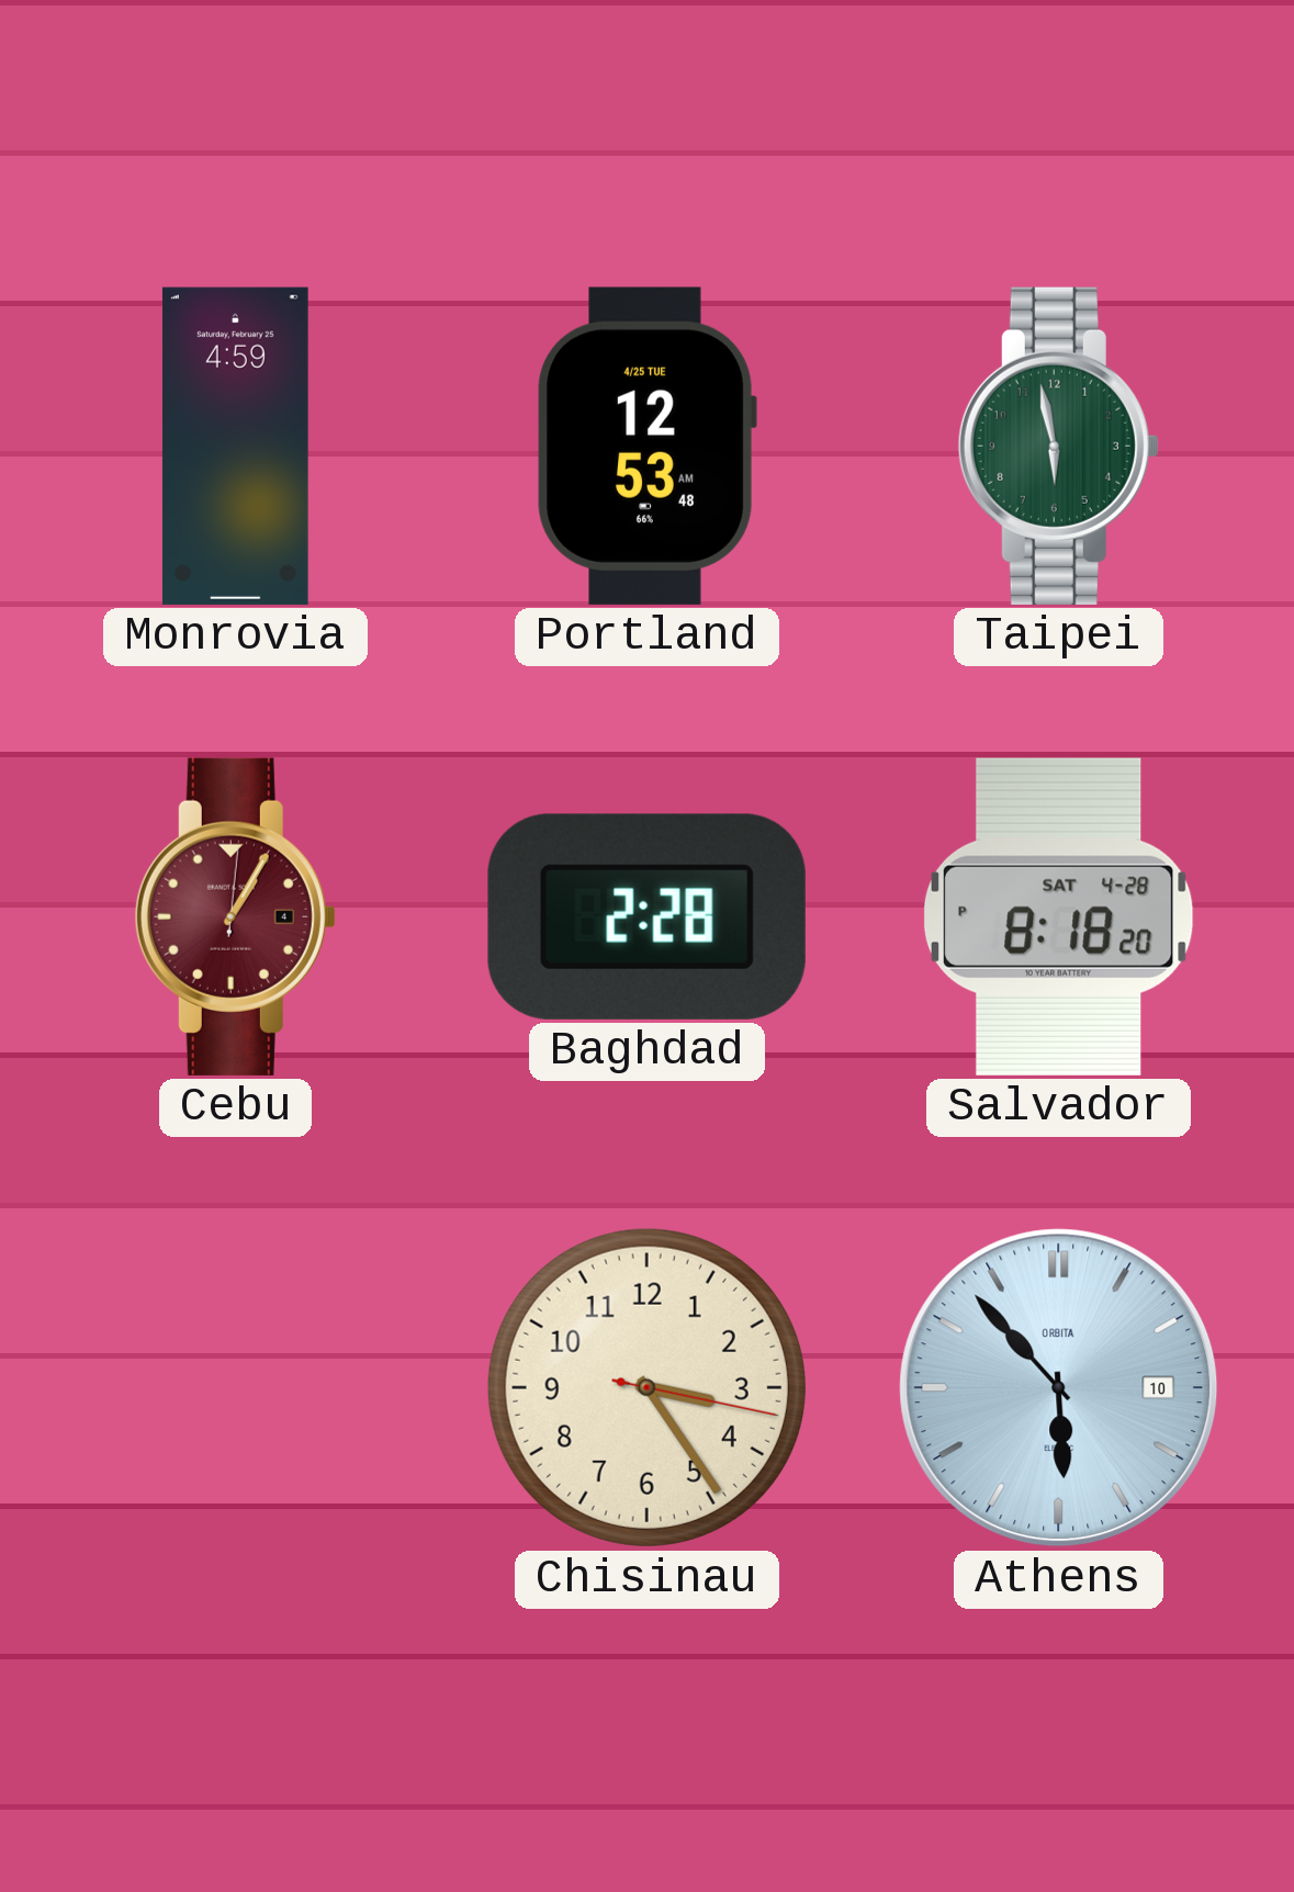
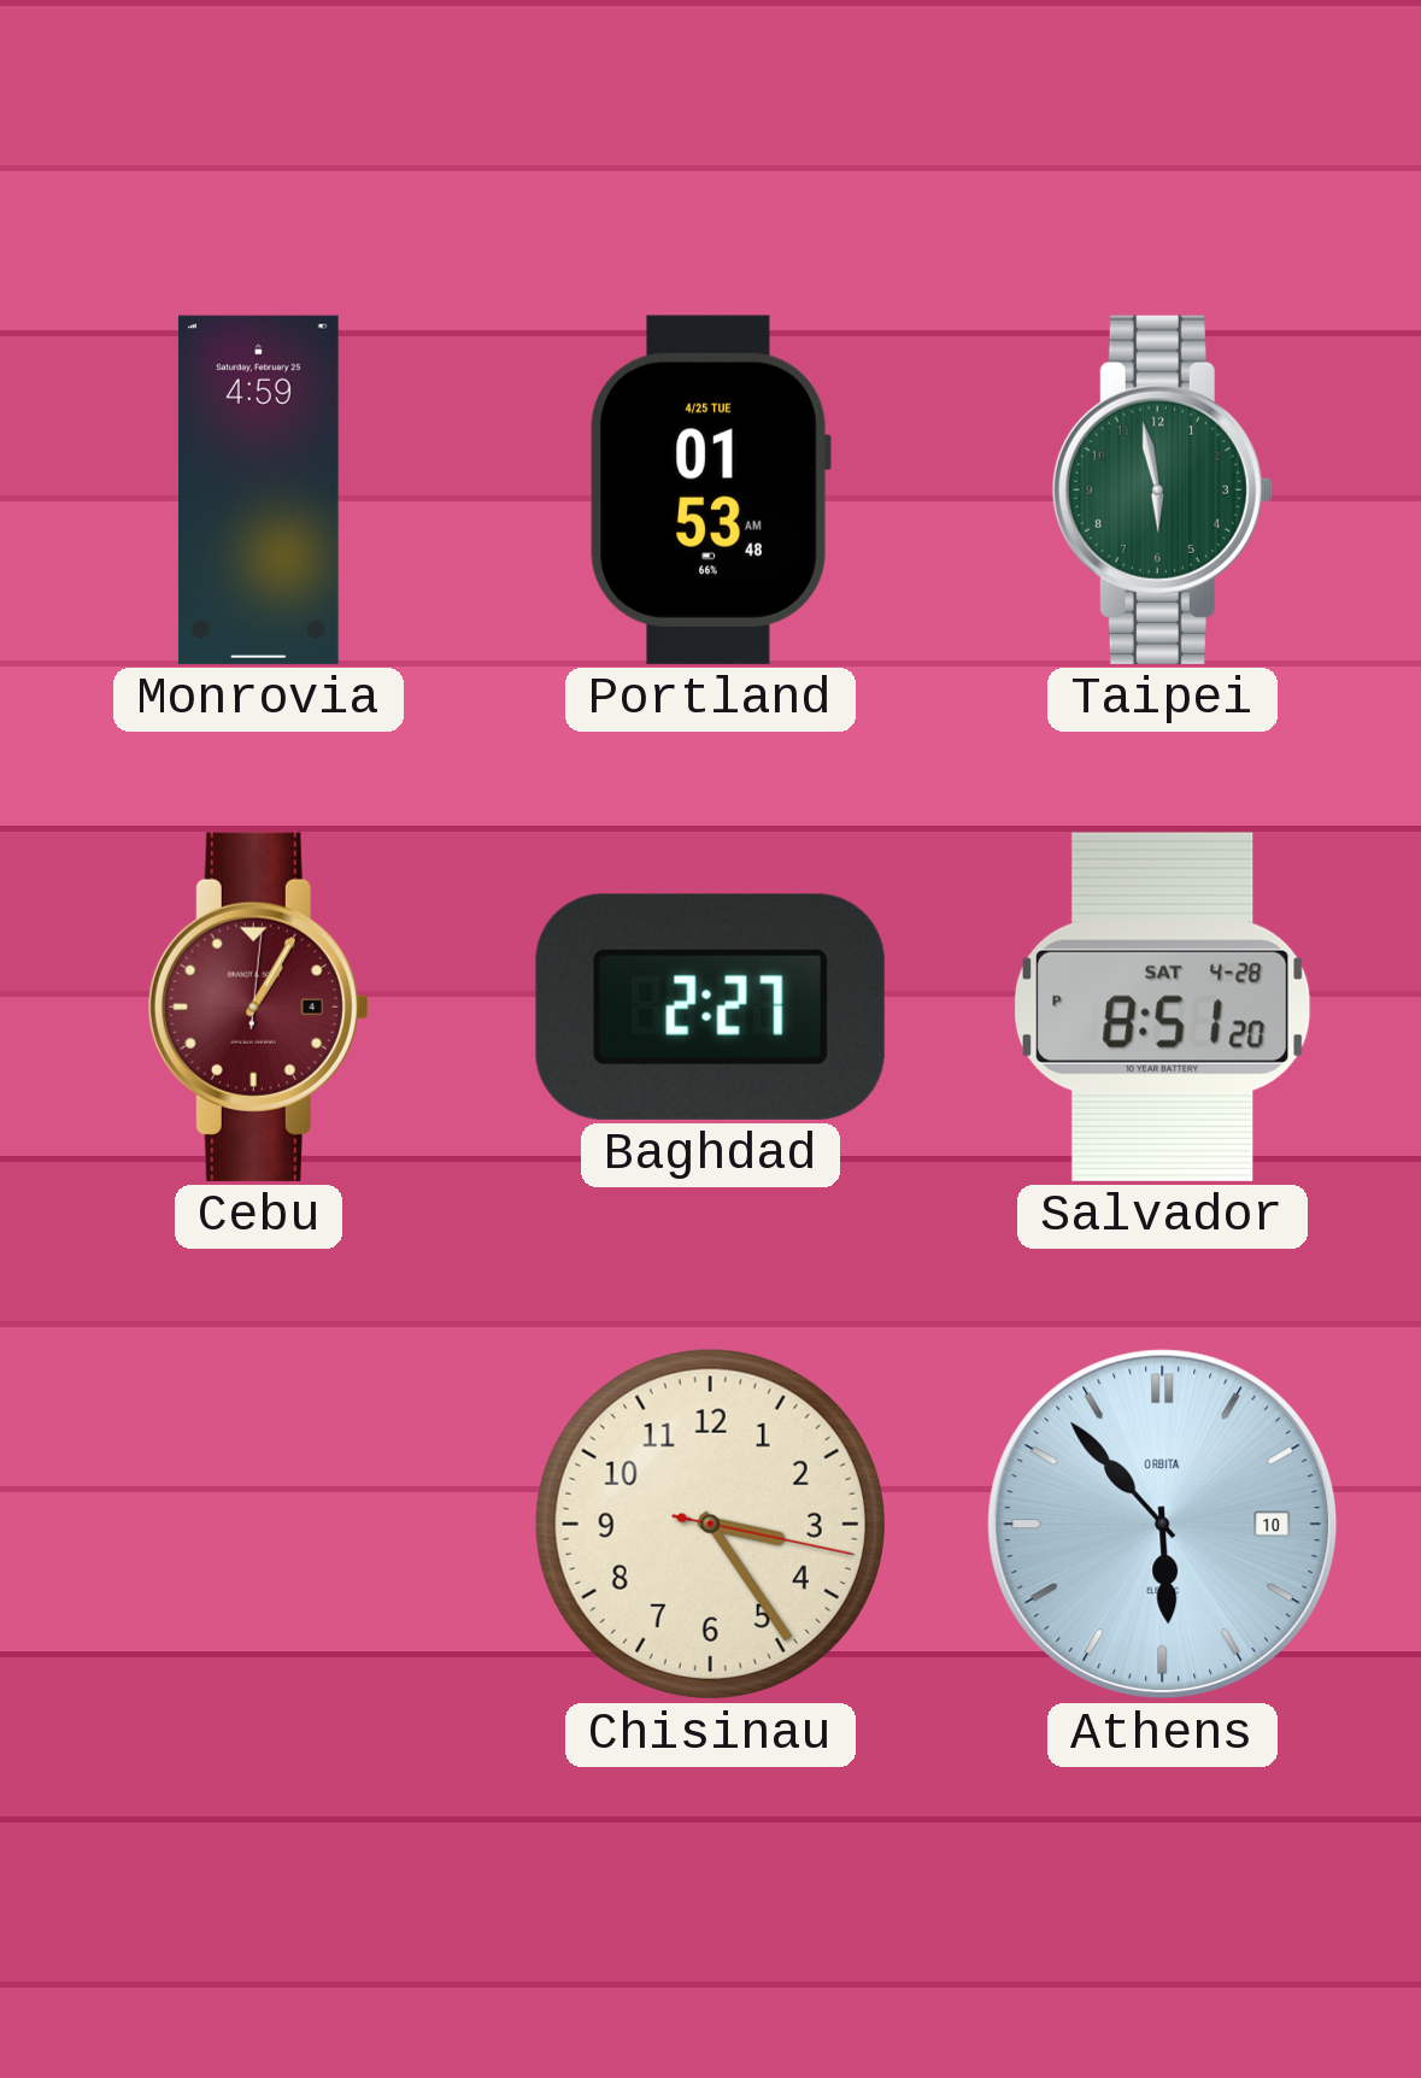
Portland: 12:53 -> 01:53 (710, 489)
Baghdad: 2:28 -> 2:27 (710, 1006)
Salvador: 8:18 -> 8:51 (1162, 1006)
